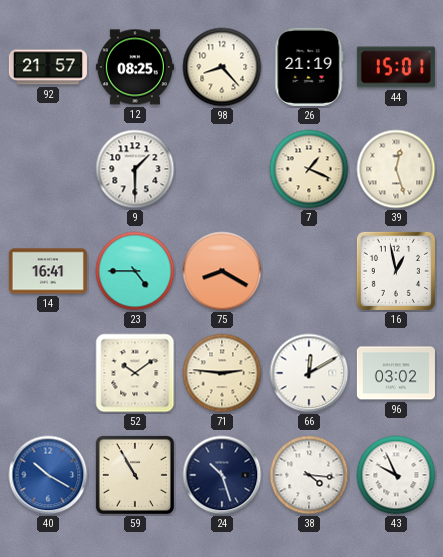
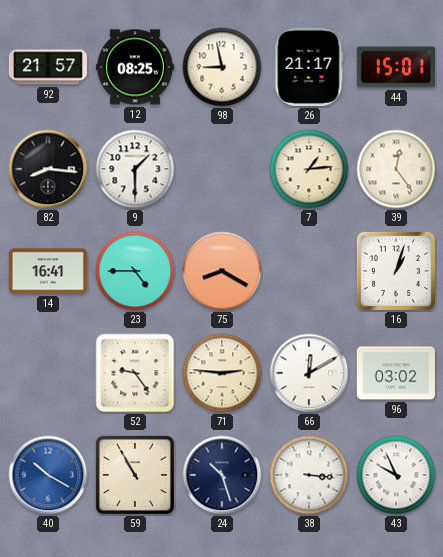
98: 8:23 -> 8:58 (222, 67)
26: 21:19 -> 21:17 (309, 67)
82: none -> 8:16 (48, 169)
7: 1:19 -> 1:14 (309, 169)
39: 12:27 -> 12:24 (396, 169)
16: 12:58 -> 1:03 (396, 271)
52: 10:09 -> 9:24 (135, 373)
38: 4:16 -> 3:16 (309, 475)
